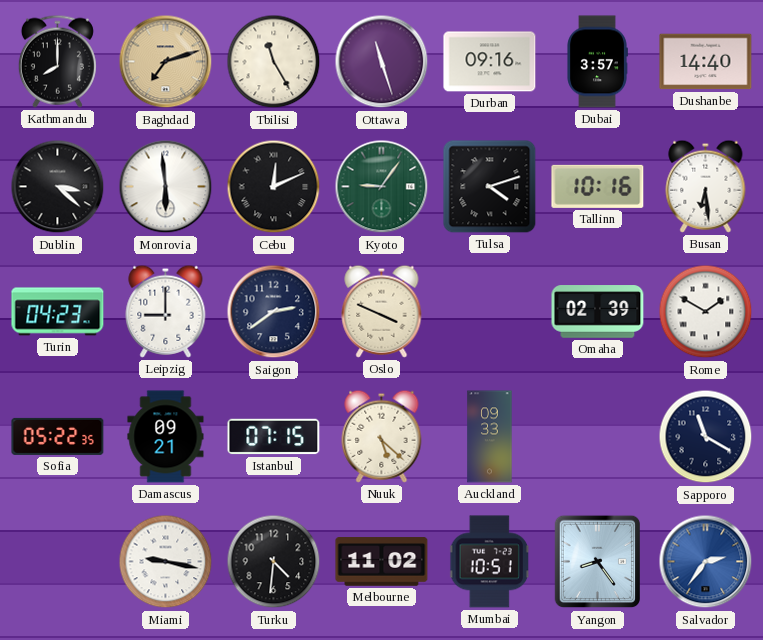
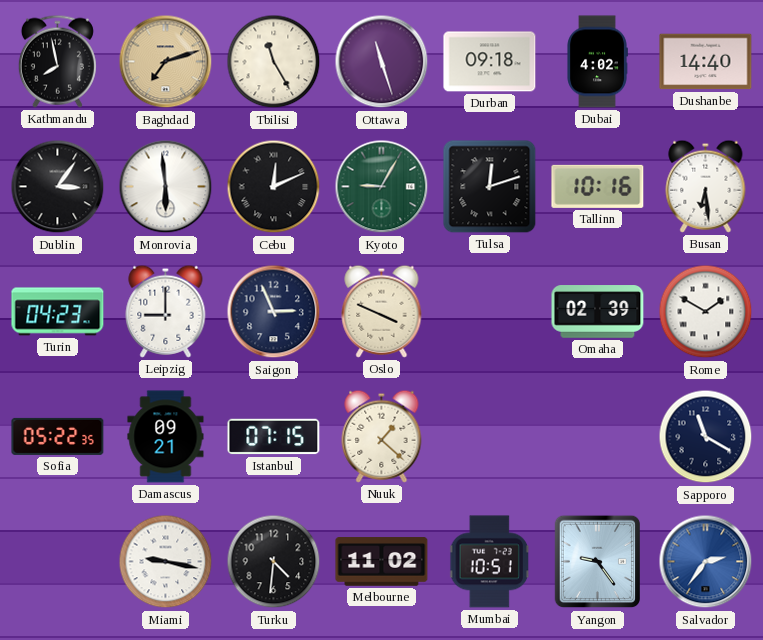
Kathmandu: 8:00 -> 7:58 (57, 61)
Durban: 09:16 -> 09:18 (490, 62)
Dubai: 3:57 -> 4:02 (597, 62)
Dublin: 3:22 -> 3:06 (58, 187)
Kyoto: 9:06 -> 9:05 (382, 187)
Tulsa: 4:12 -> 12:12 (490, 187)
Saigon: 2:39 -> 2:56 (274, 312)
Nuuk: 5:22 -> 1:22 (382, 436)
Auckland: 09:33 -> none (490, 437)
Yangon: 8:24 -> 9:24 (598, 562)
